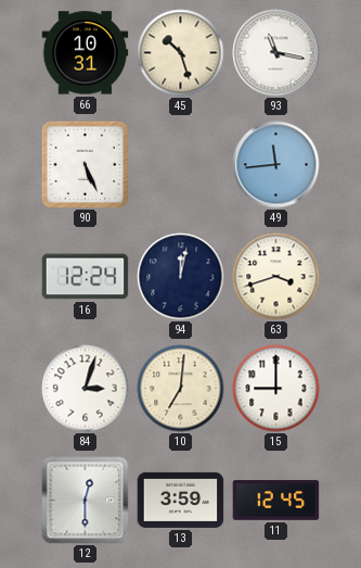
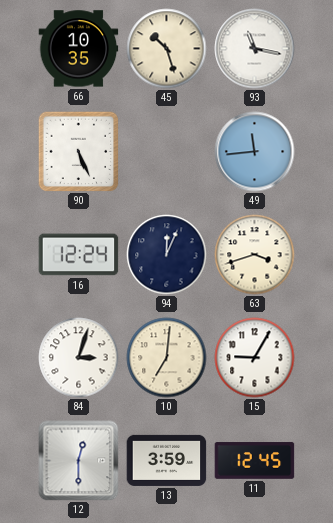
66: 10:31 -> 10:35 (79, 49)
94: 12:02 -> 12:04 (167, 255)
15: 9:00 -> 9:05 (255, 358)
